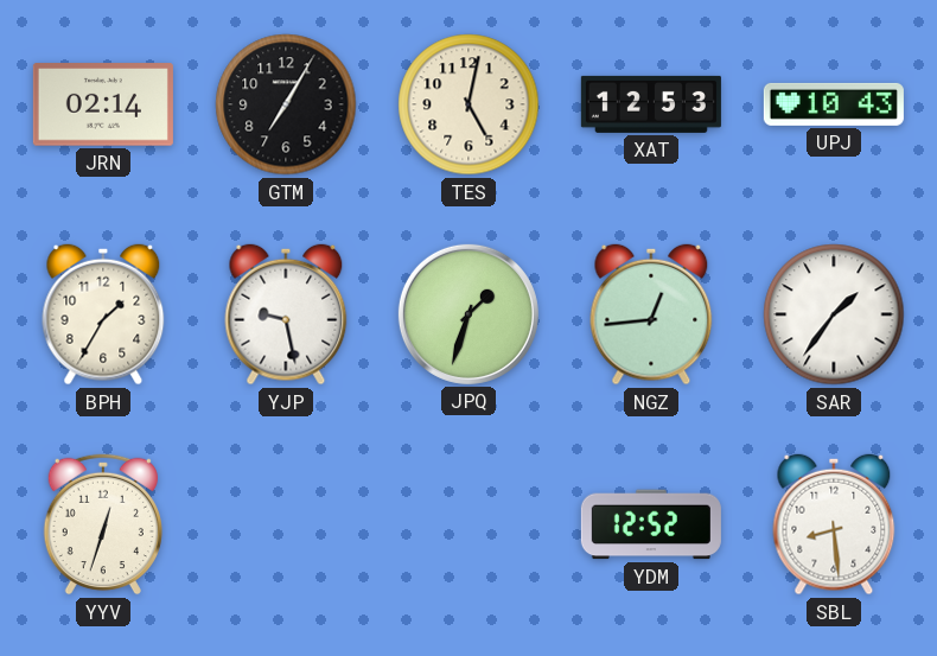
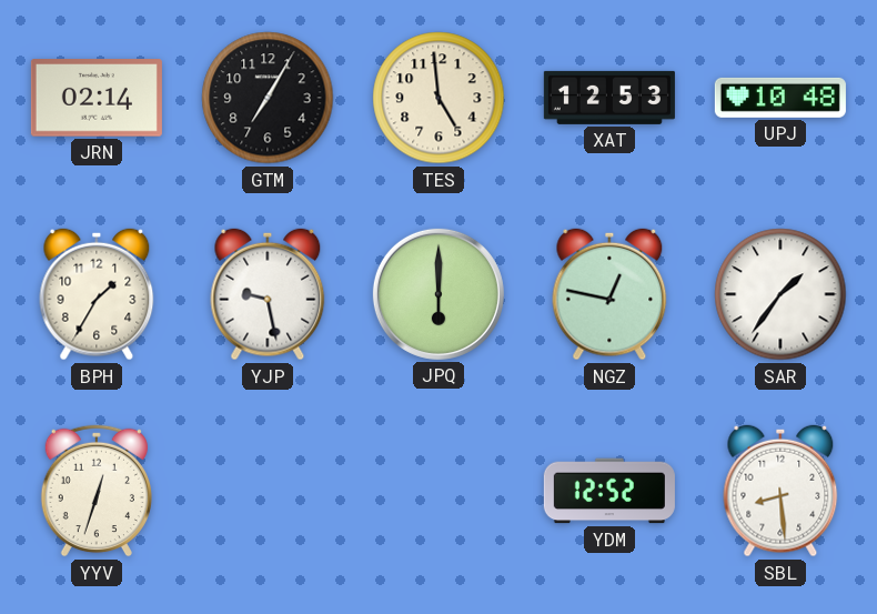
TES: 5:02 -> 4:59 (438, 98)
UPJ: 10:43 -> 10:48 (780, 98)
JPQ: 1:33 -> 6:00 (438, 294)
NGZ: 12:44 -> 12:47 (609, 294)
